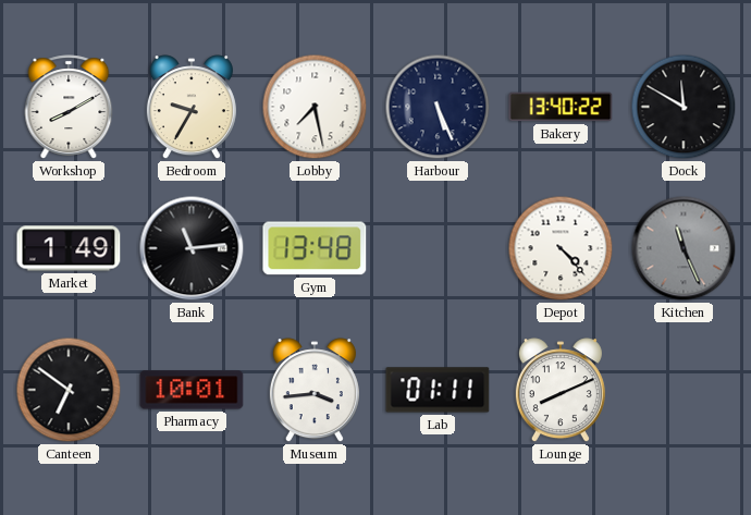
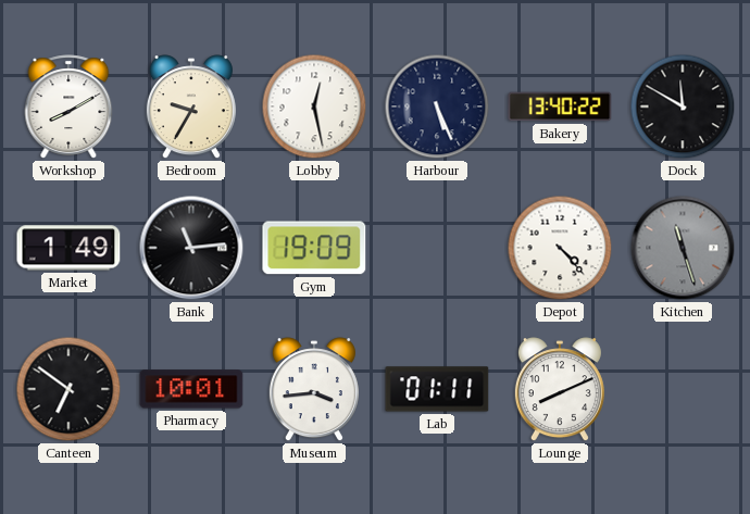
Lobby: 7:28 -> 12:28 (314, 106)
Gym: 13:48 -> 19:09 (314, 248)
Kitchen: 11:26 -> 11:27 (683, 248)
